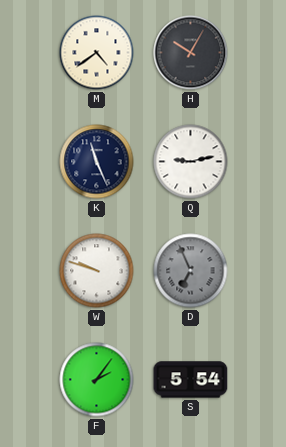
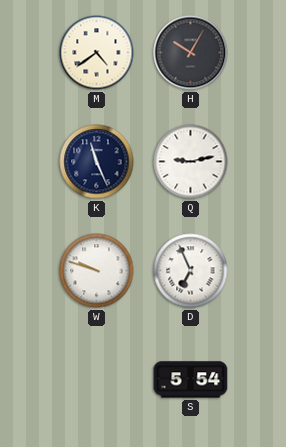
D dial: grey -> white (191, 271)
F: 2:06 -> none (97, 380)
